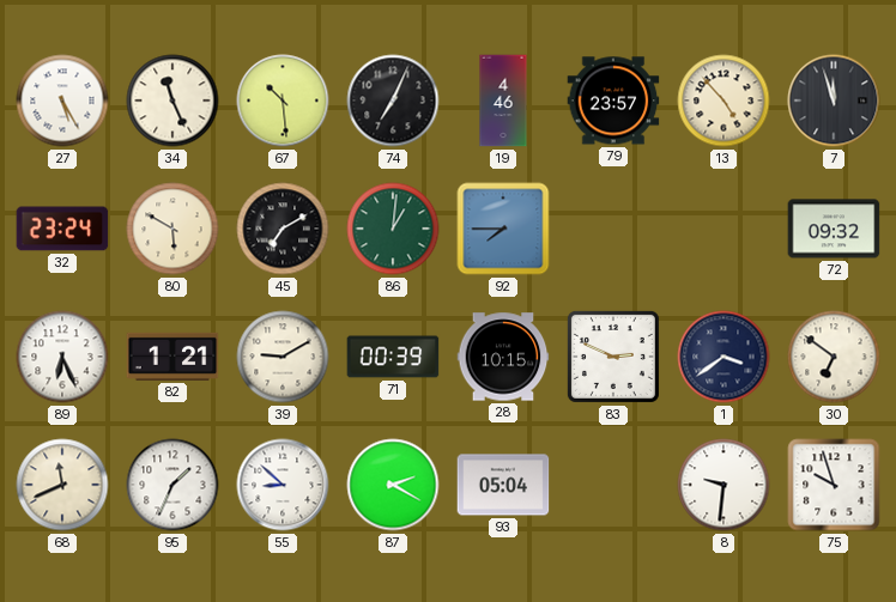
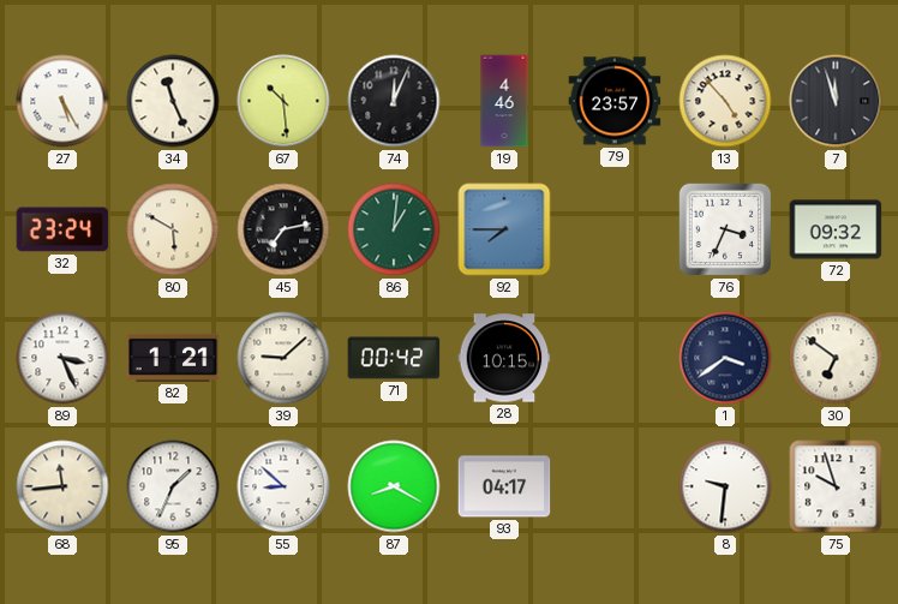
74: 7:04 -> 12:04 (394, 101)
45: 7:10 -> 7:13 (283, 229)
76: none -> 3:34 (725, 229)
89: 6:26 -> 3:26 (62, 358)
39: 9:10 -> 9:08 (283, 358)
71: 00:39 -> 00:42 (394, 358)
83: 2:49 -> none (613, 357)
68: 11:41 -> 11:44 (62, 486)
87: 2:20 -> 8:20 (394, 486)
93: 05:04 -> 04:17 (504, 486)
